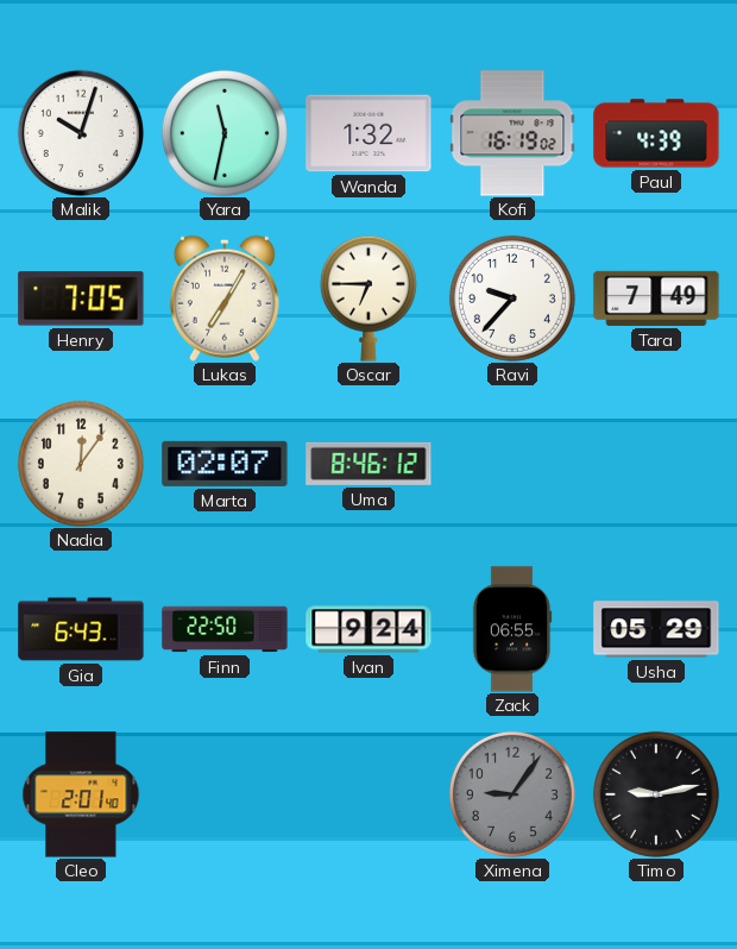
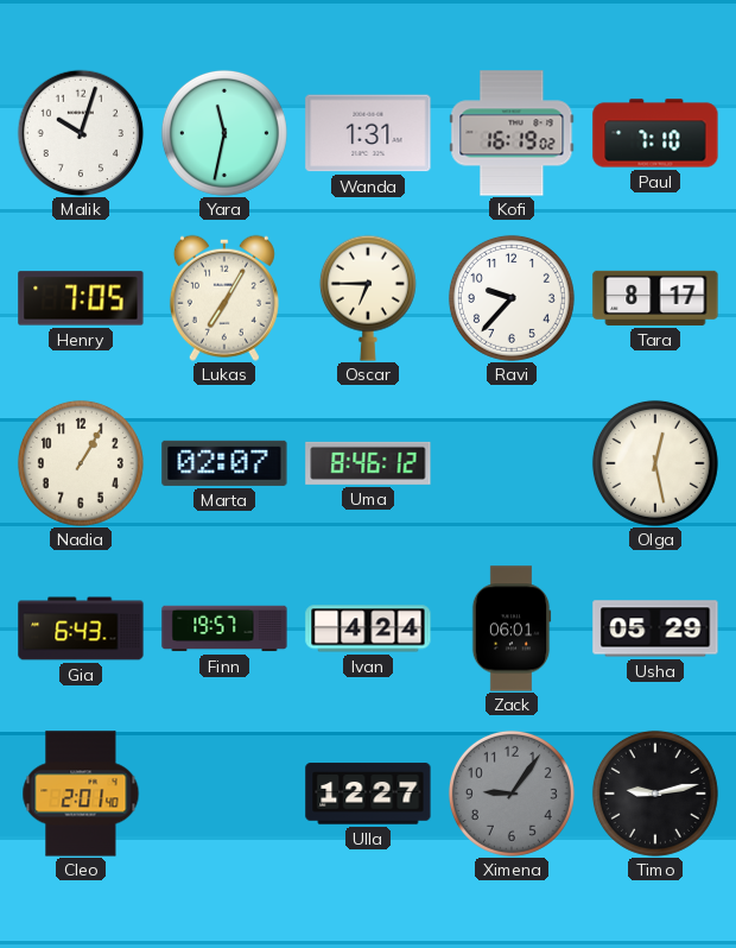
Wanda: 1:32 -> 1:31 (368, 133)
Paul: 4:39 -> 7:10 (655, 133)
Tara: 7:49 -> 8:17 (655, 298)
Nadia: 12:06 -> 1:05 (81, 463)
Olga: none -> 12:28 (655, 463)
Finn: 22:50 -> 19:57 (224, 628)
Ivan: 9:24 -> 4:24 (368, 628)
Zack: 06:55 -> 06:01 (512, 628)
Ulla: none -> 12:27 (368, 794)
